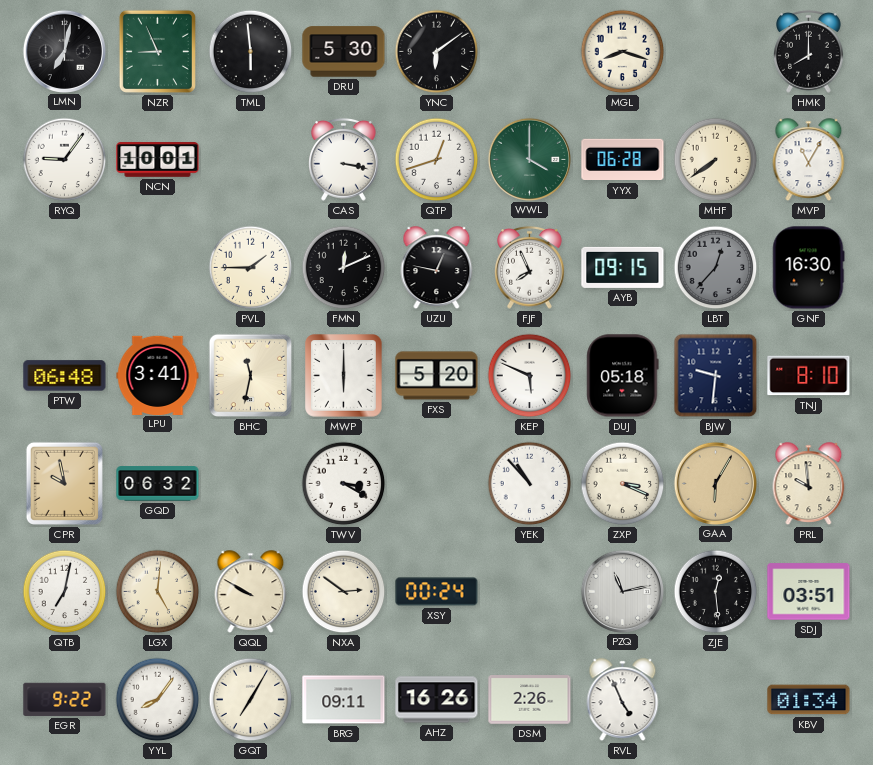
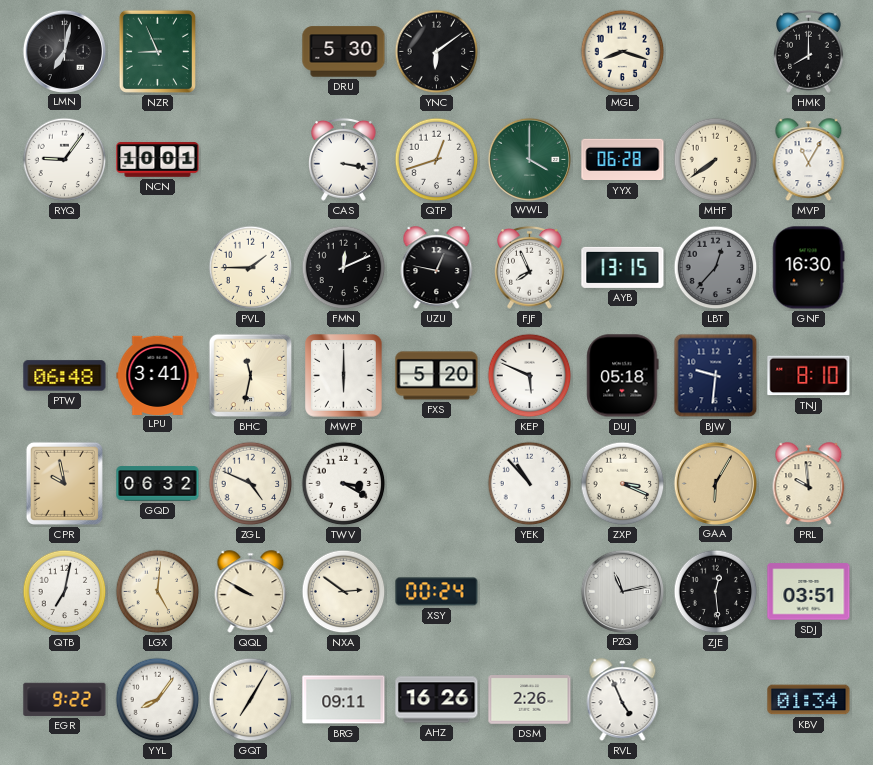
TML: 5:59 -> none (251, 52)
AYB: 09:15 -> 13:15 (623, 267)
ZGL: none -> 4:49 (251, 484)
